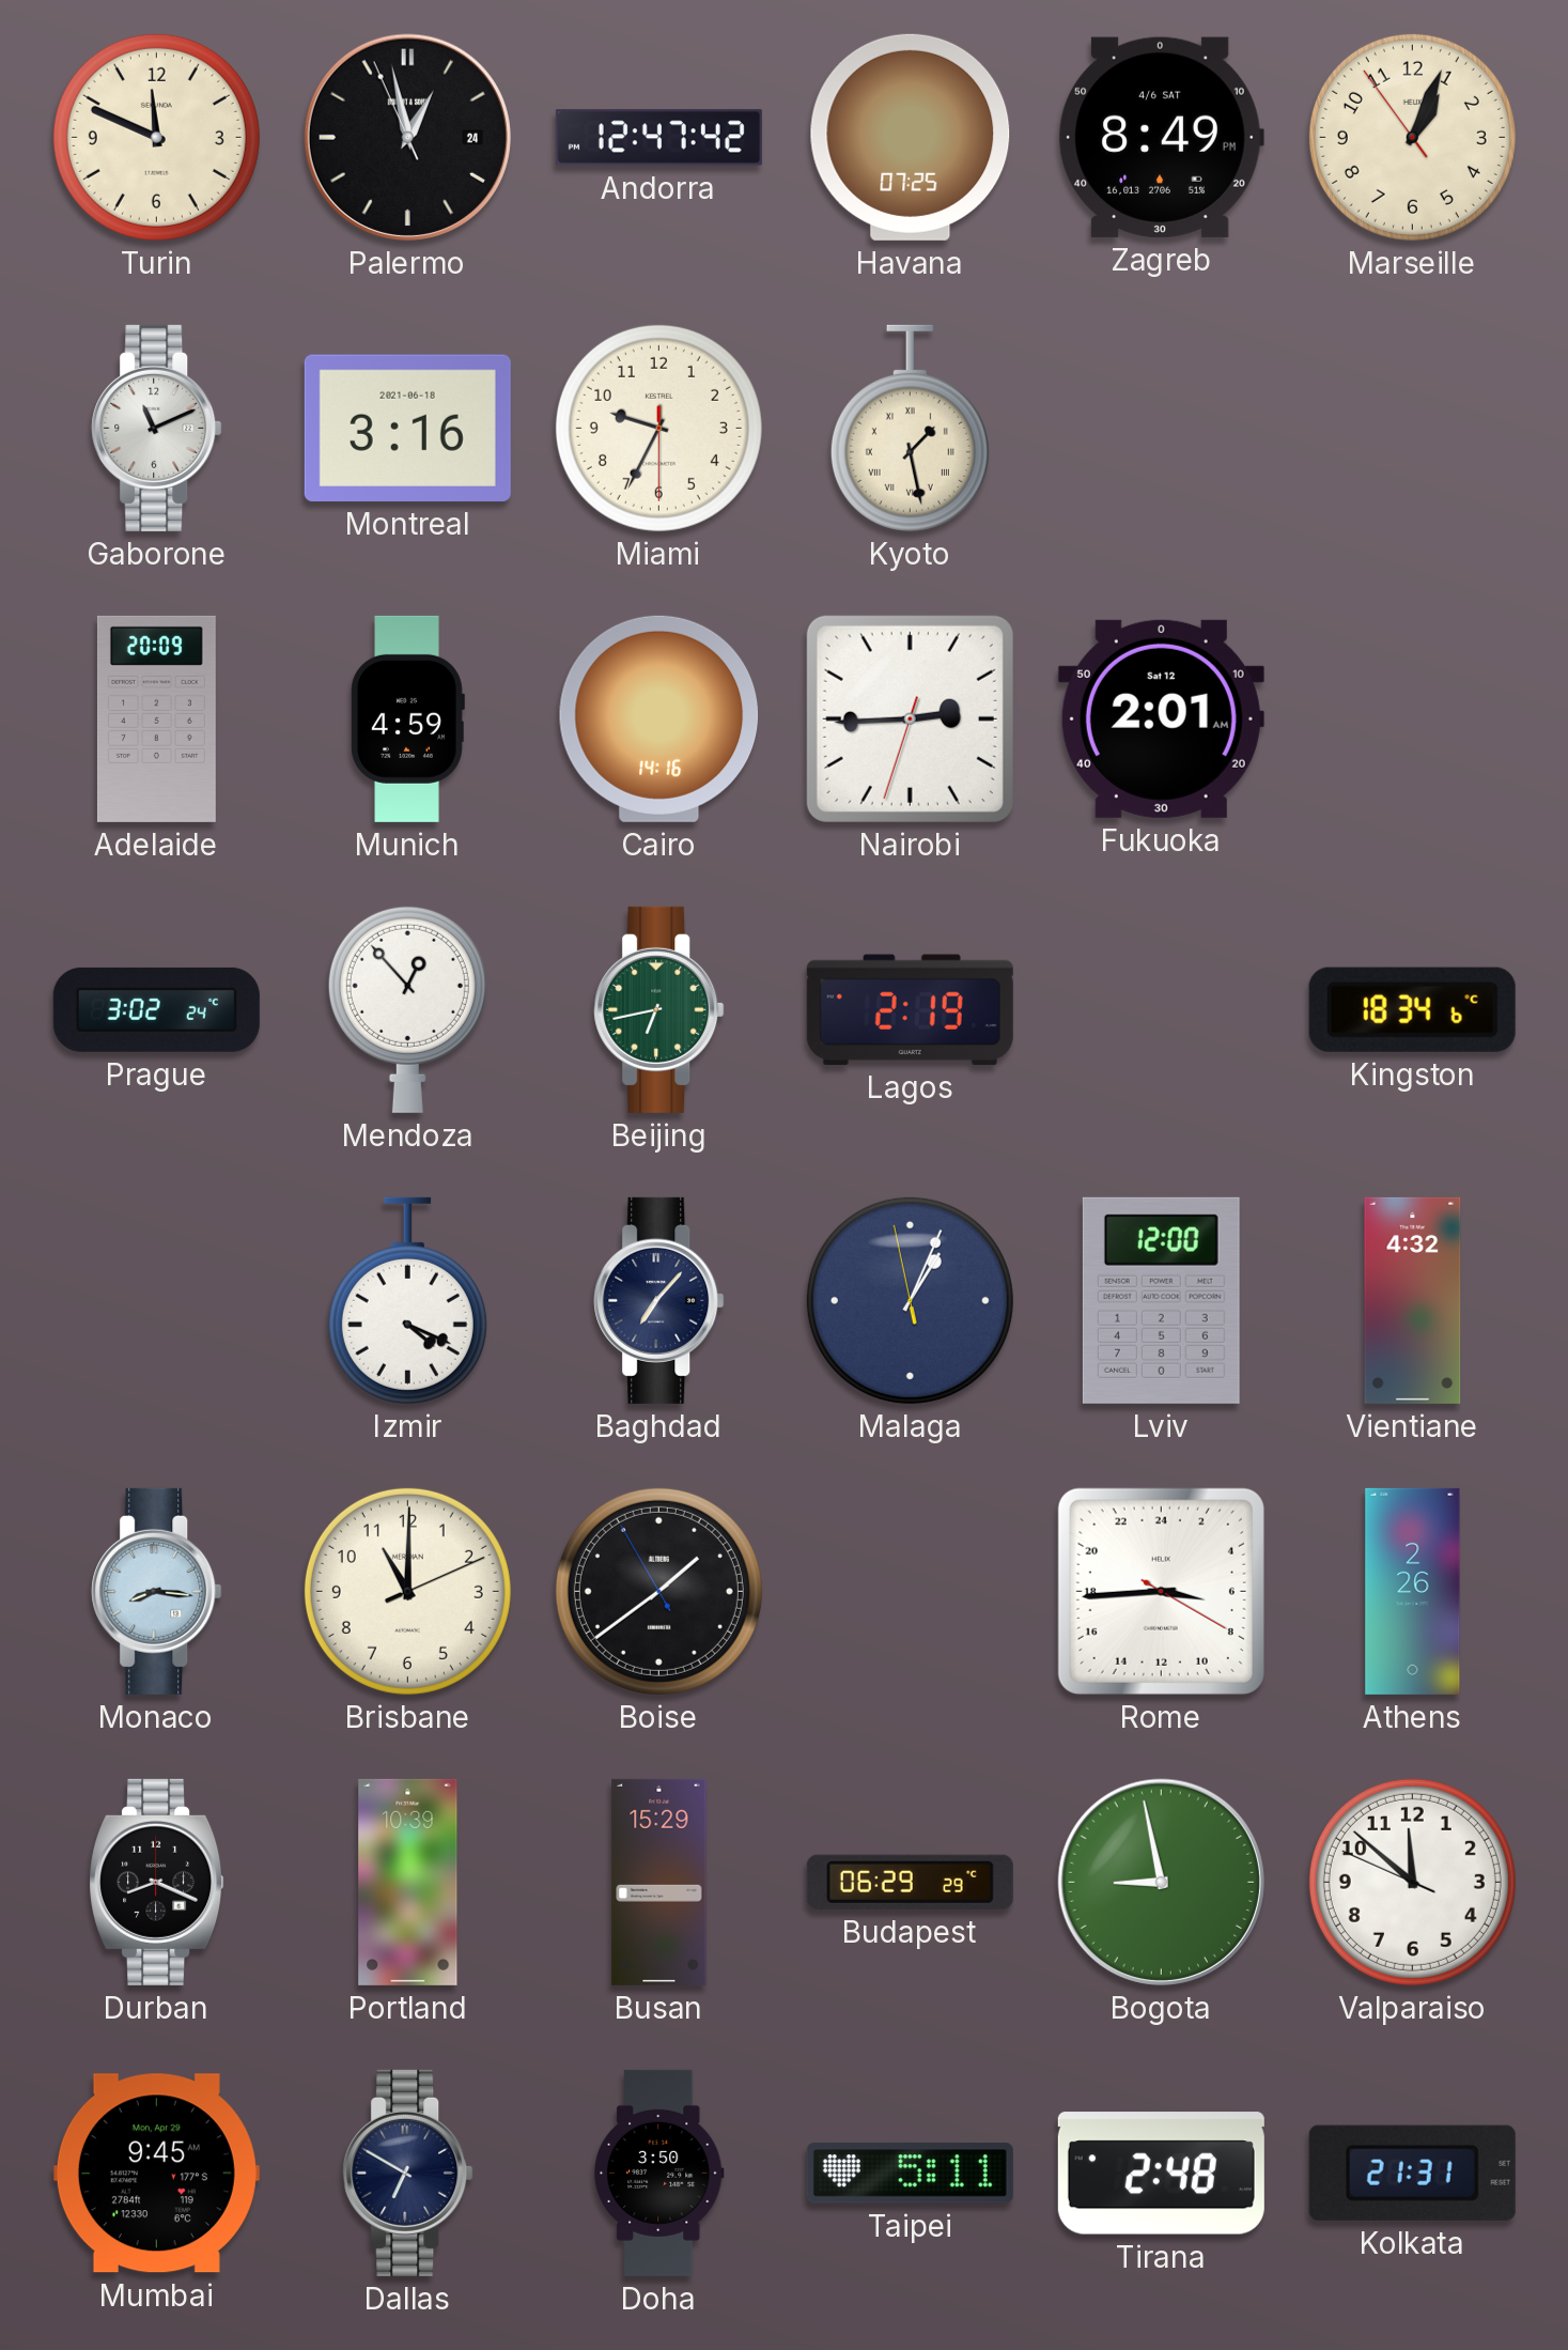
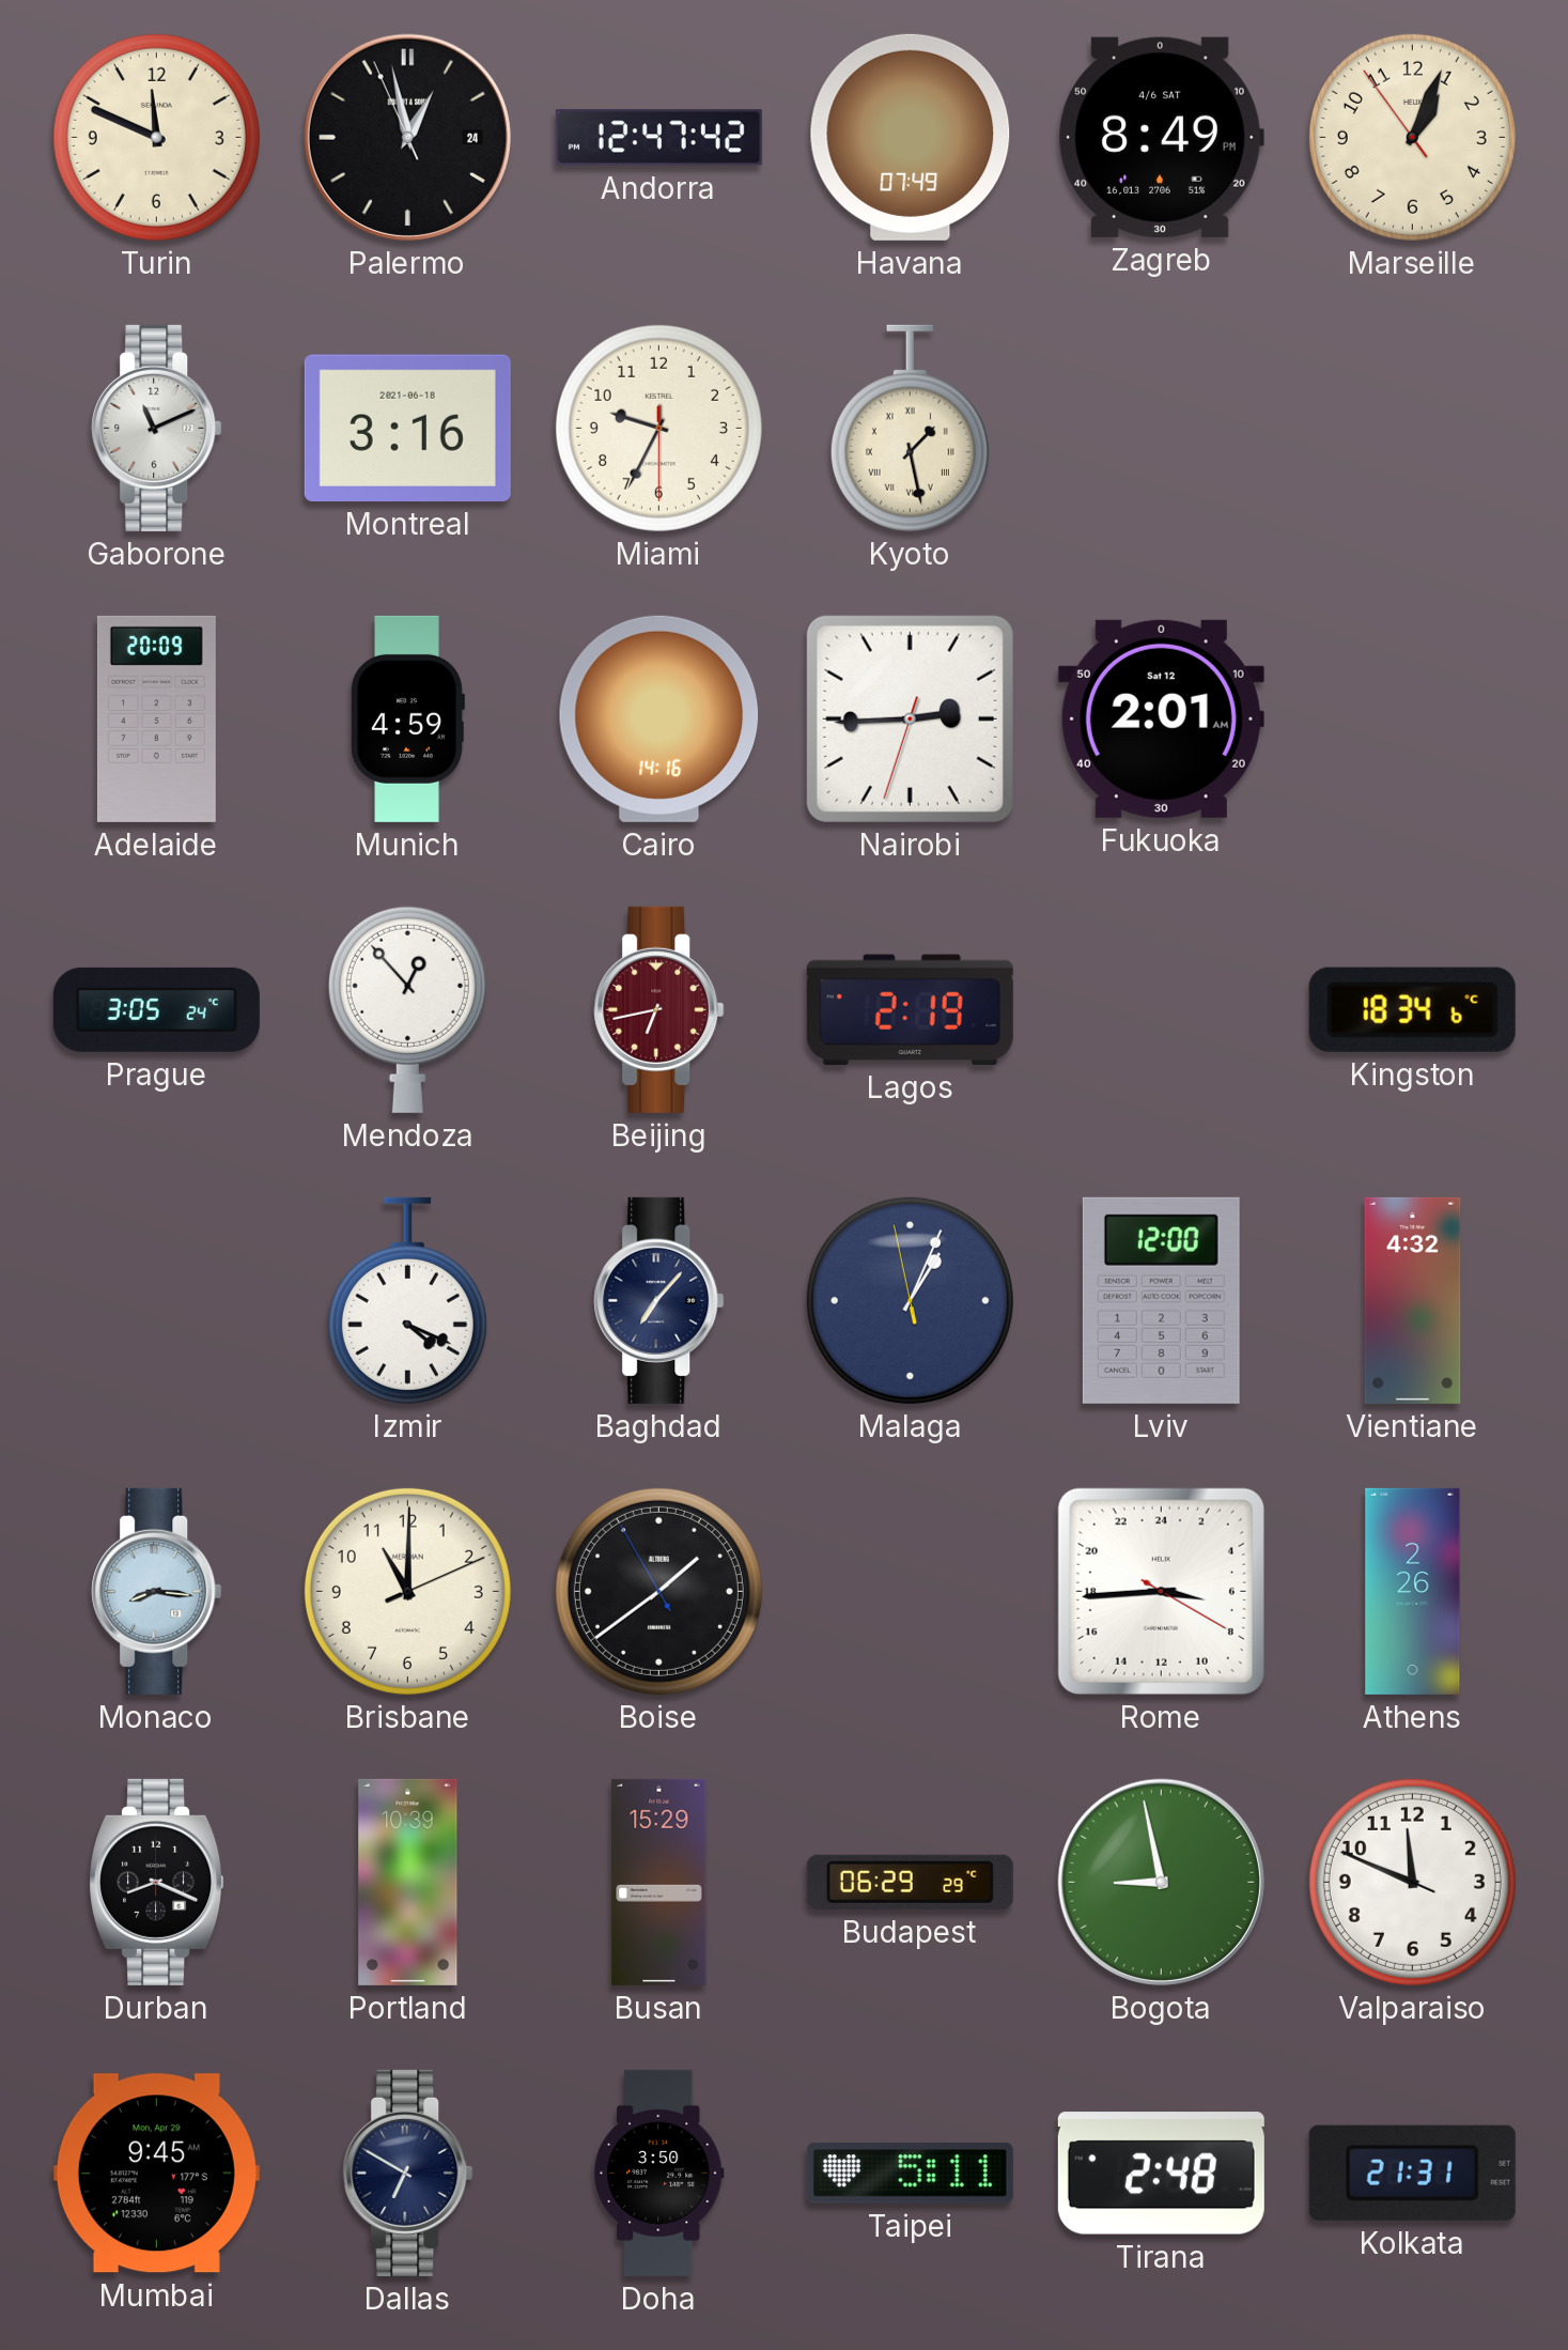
Havana: 07:25 -> 07:49 (911, 137)
Prague: 3:02 -> 3:05 (156, 1009)
Beijing dial: green -> burgundy (659, 1009)
Valparaiso: 11:51 -> 11:48 (1412, 1882)
